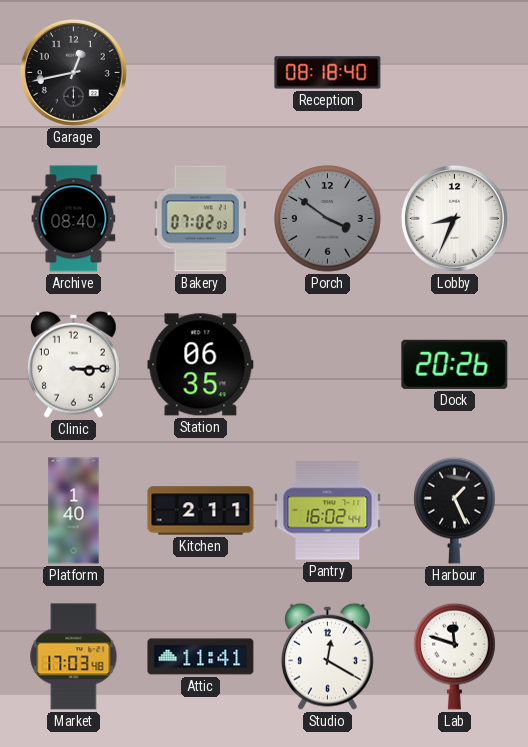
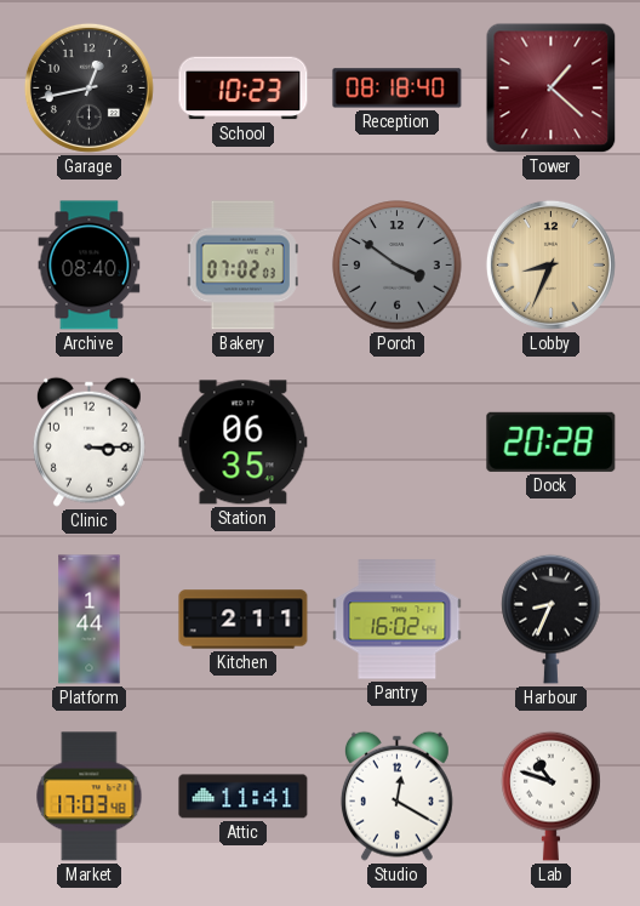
School: none -> 10:23 (244, 89)
Tower: none -> 1:22 (552, 89)
Lobby dial: white -> champagne (550, 264)
Dock: 20:26 -> 20:28 (552, 441)
Platform: 1:40 -> 1:44 (90, 620)
Harbour: 1:26 -> 8:34 (552, 619)
Lab: 11:48 -> 10:48 (552, 796)
